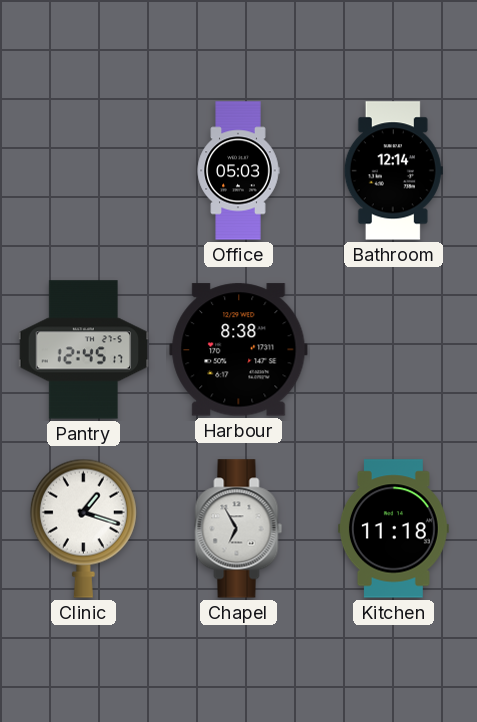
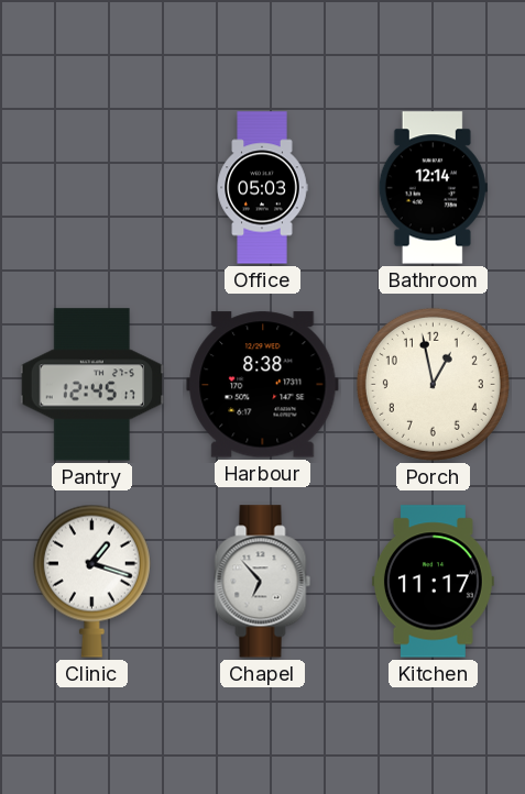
Porch: none -> 12:58 (433, 384)
Chapel: 6:55 -> 6:53 (263, 582)
Kitchen: 11:18 -> 11:17 (433, 582)
